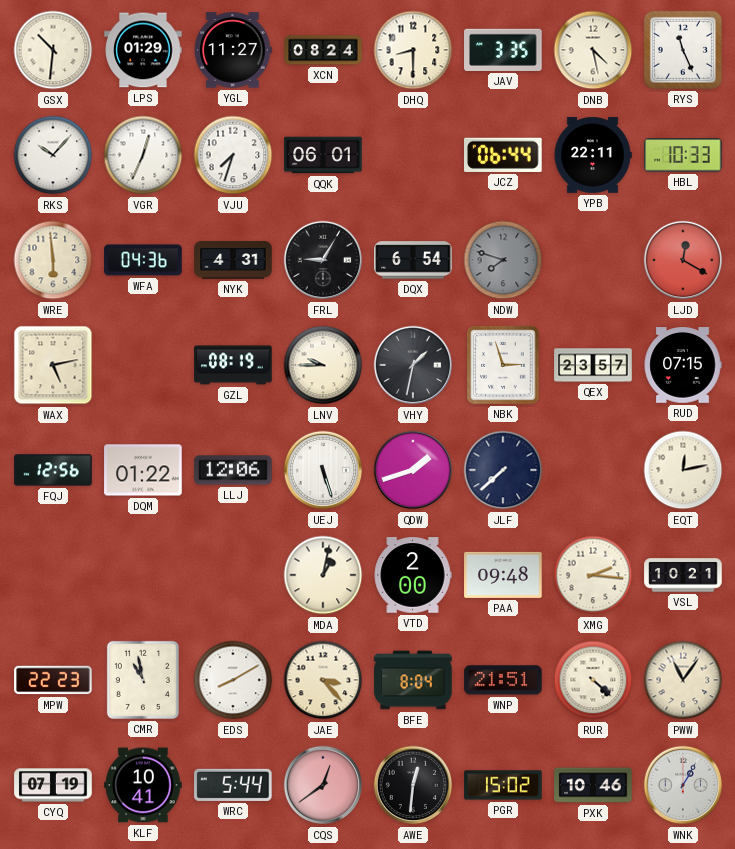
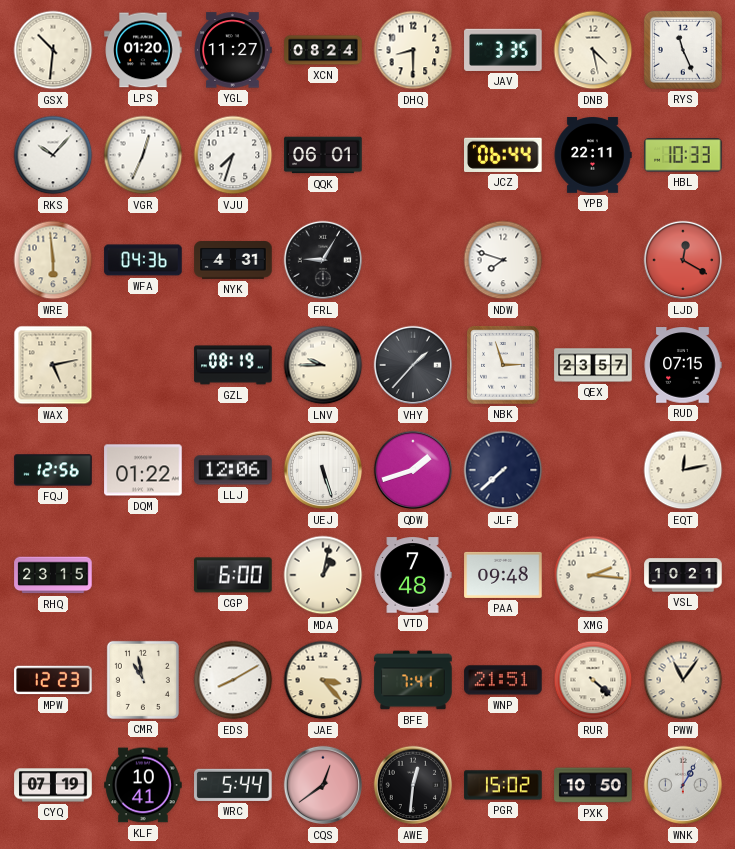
LPS: 01:29 -> 01:20 (143, 50)
DQX: 6:54 -> none (413, 260)
NDW dial: grey -> white (503, 260)
VHY: 1:32 -> 1:37 (413, 365)
RHQ: none -> 23:15 (53, 575)
CGP: none -> 6:00 (233, 575)
VTD: 2:00 -> 7:48 (413, 575)
MPW: 22:23 -> 12:23 (53, 680)
BFE: 8:04 -> 7:41 (413, 680)
PXK: 10:46 -> 10:50 (593, 785)
